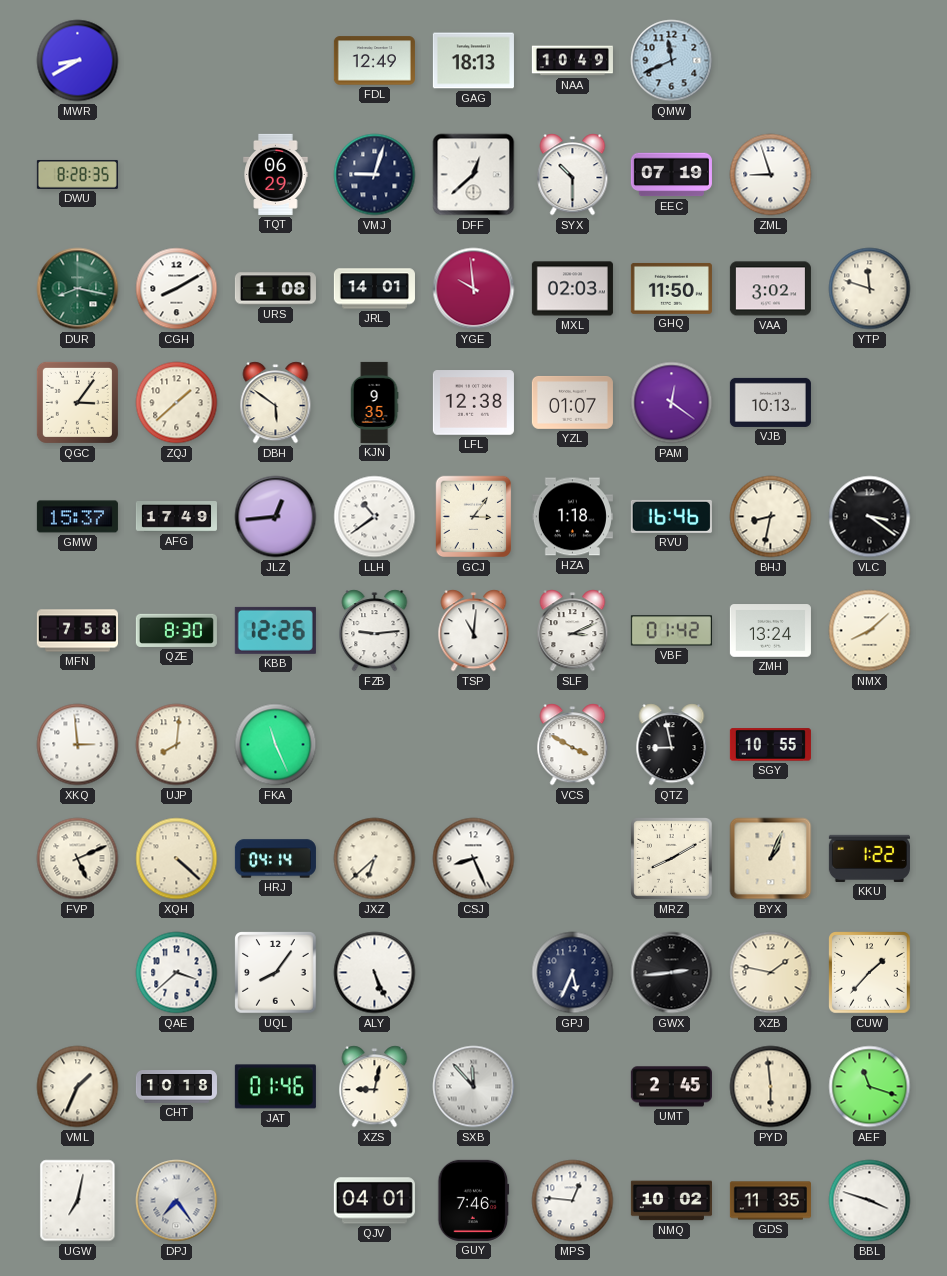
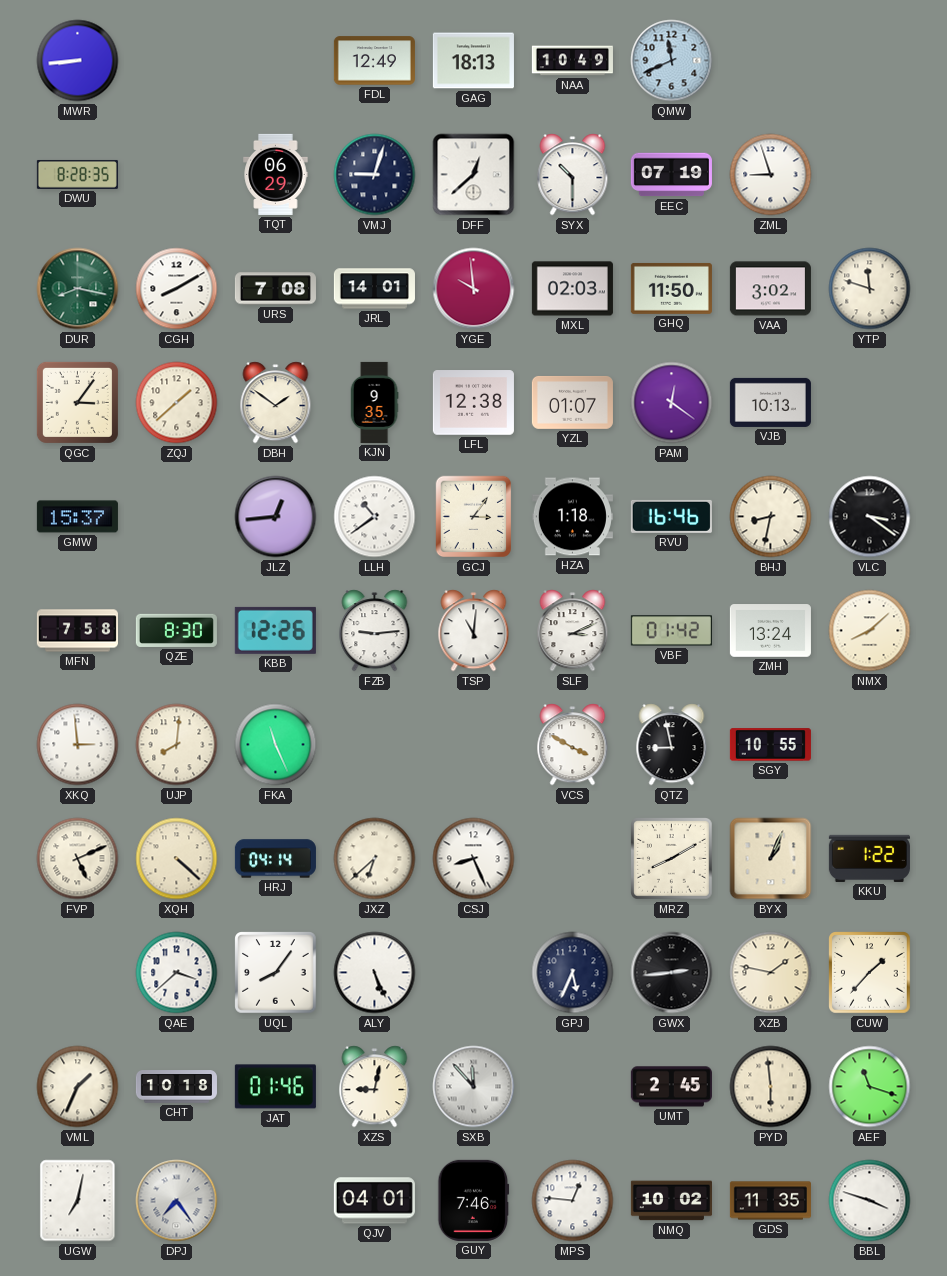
MWR: 8:40 -> 8:44 (78, 61)
URS: 1:08 -> 7:08 (275, 289)
DBH: 5:51 -> 1:51 (276, 403)
AFG: 17:49 -> none (176, 517)
